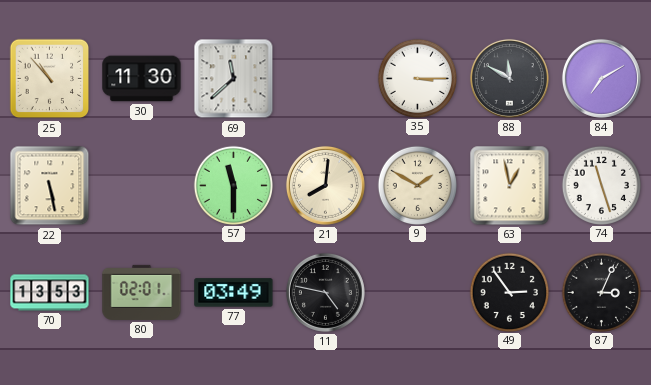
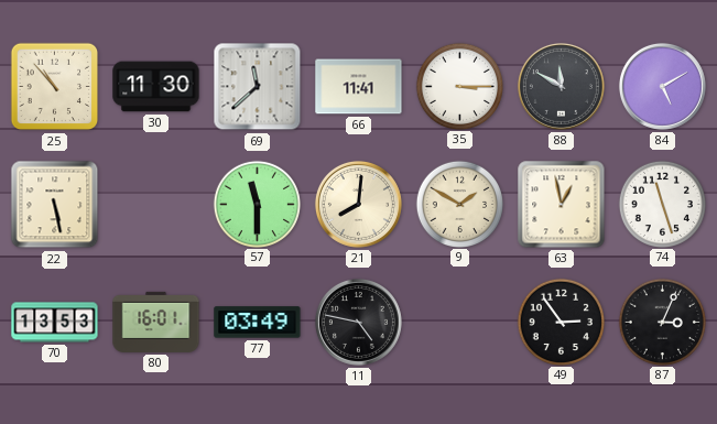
66: none -> 11:41 (359, 87)
84: 7:10 -> 5:10 (662, 86)
80: 02:01 -> 16:01 (156, 322)
